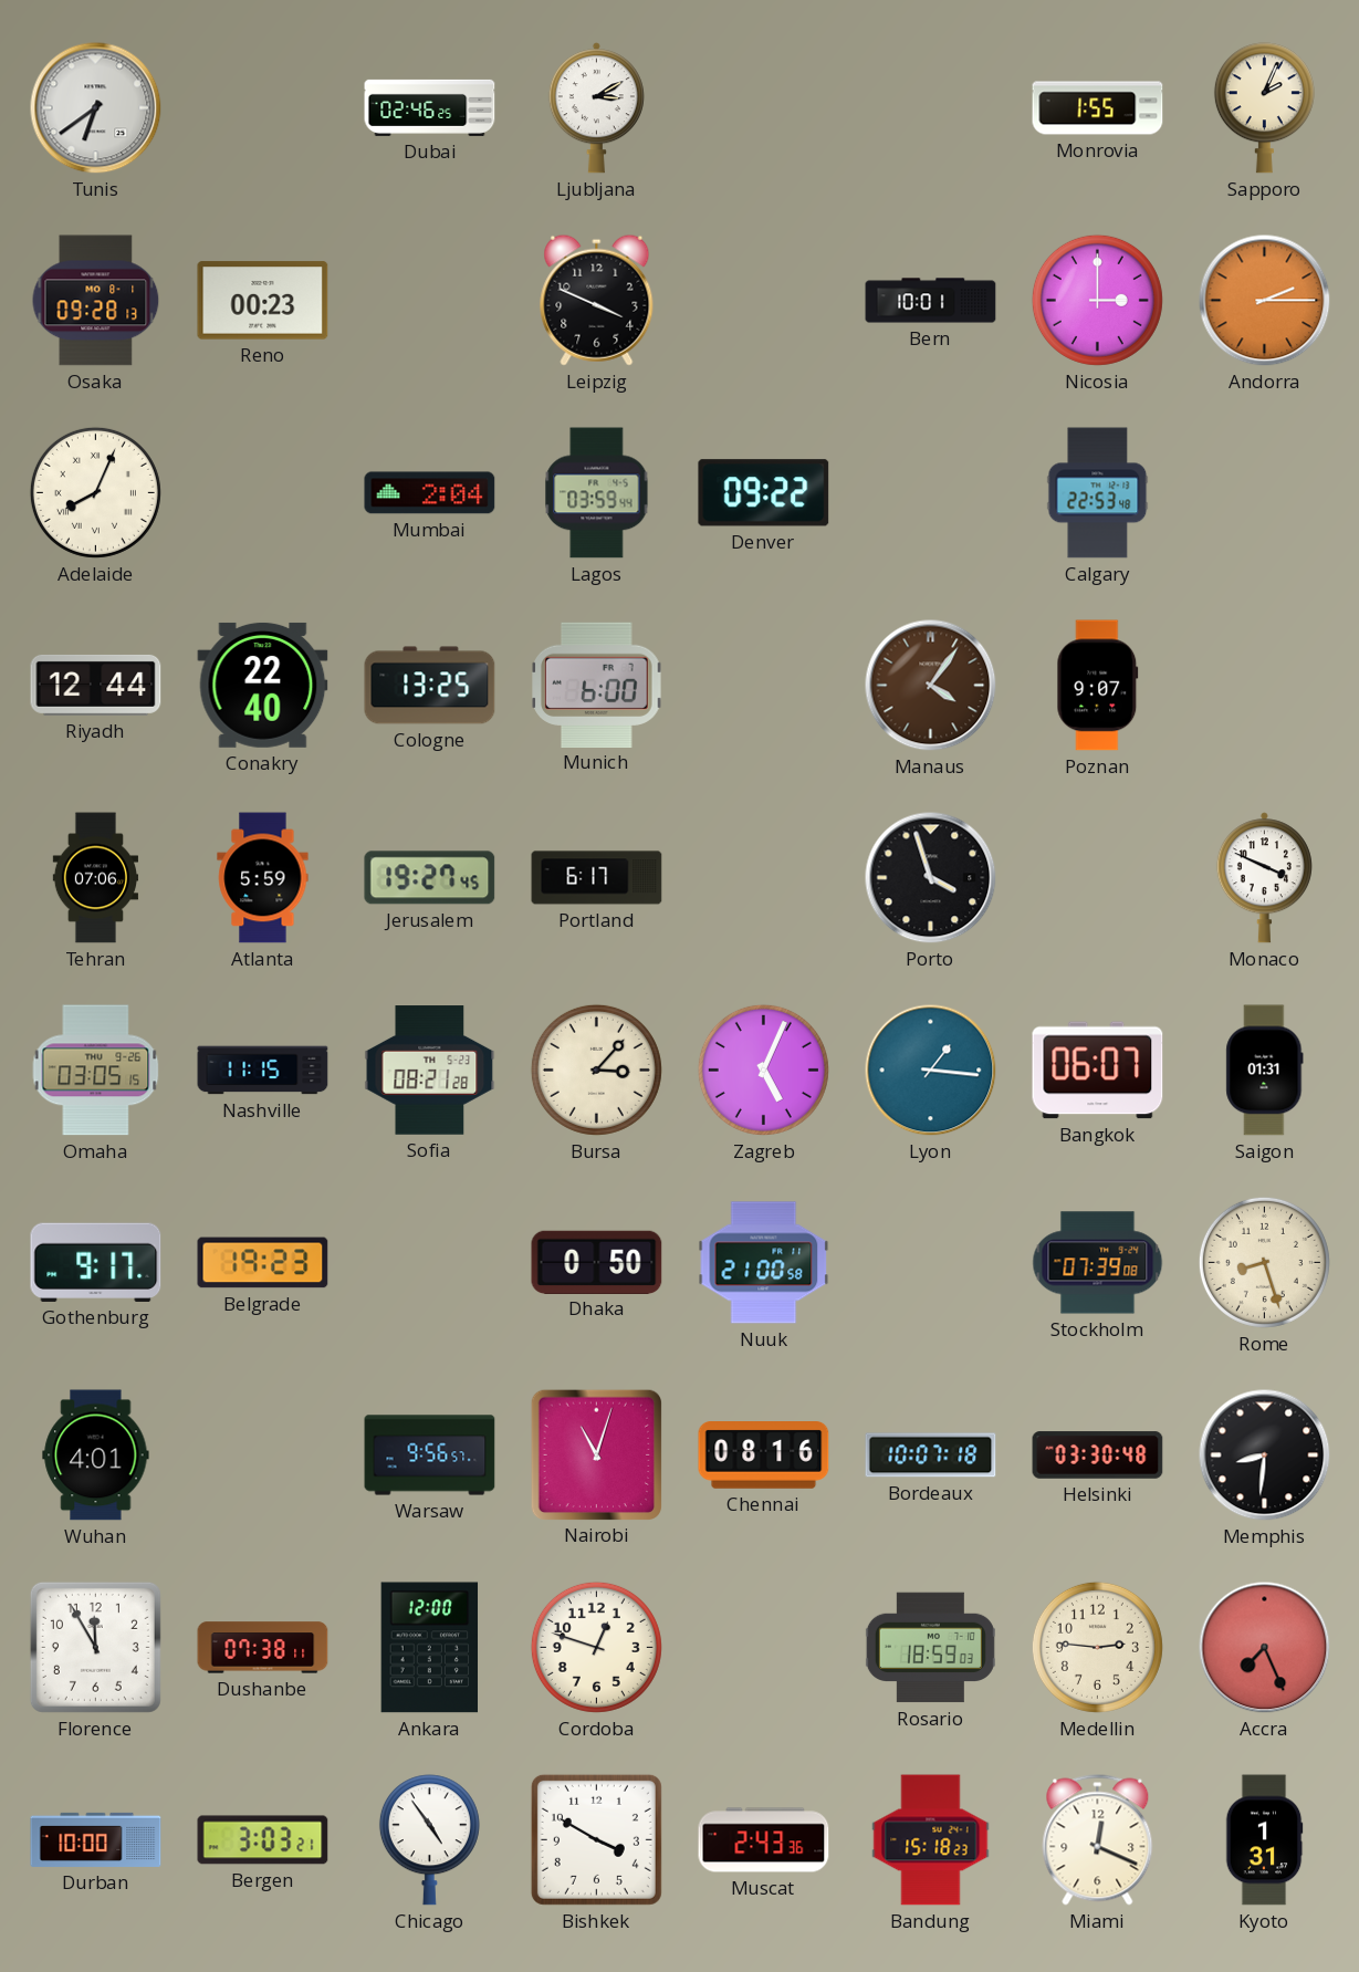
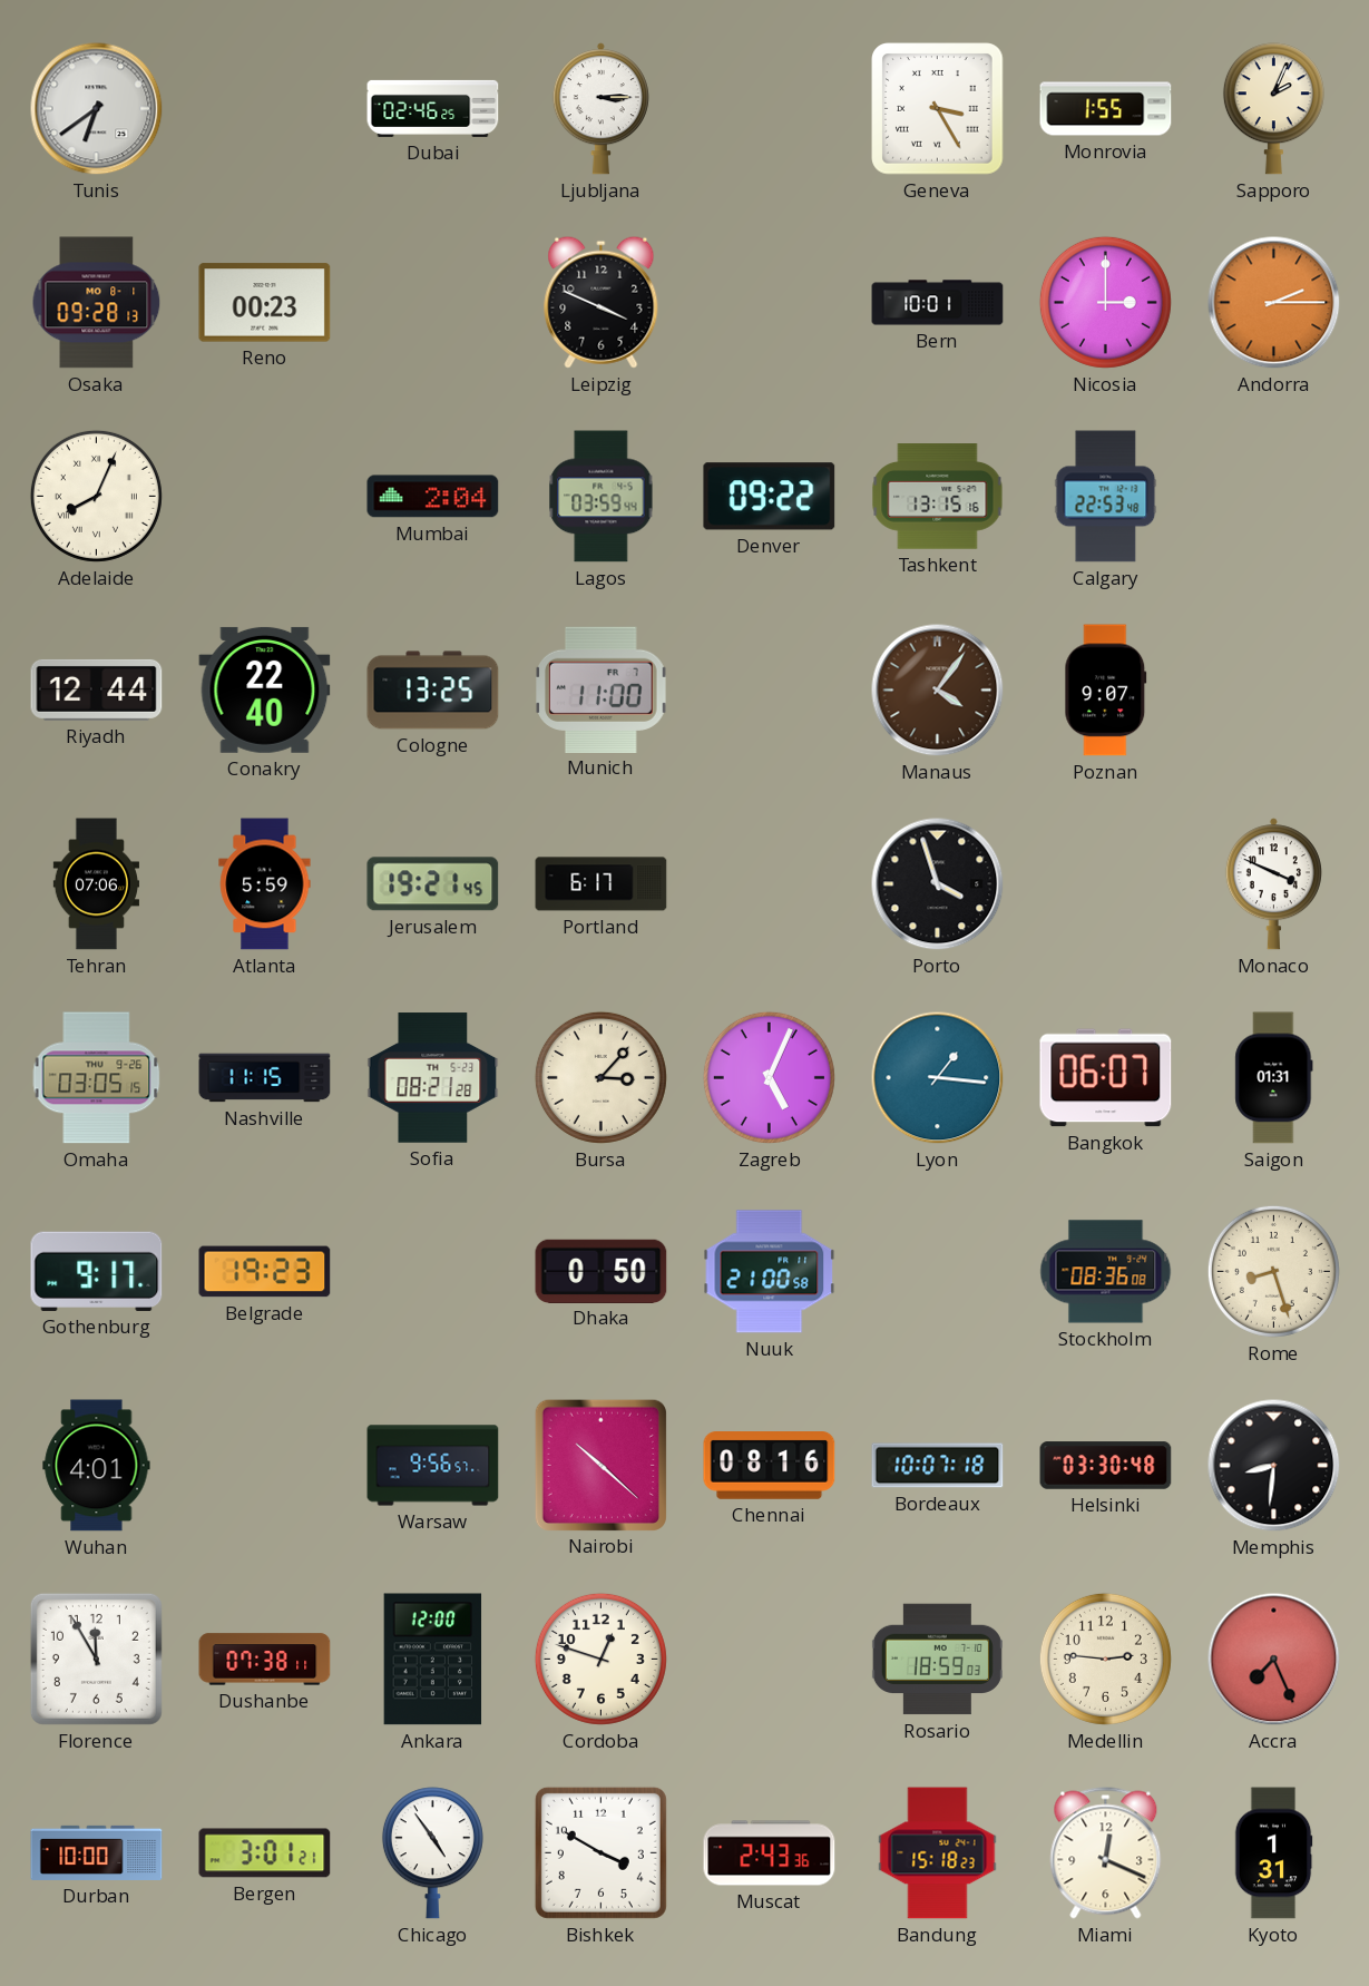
Ljubljana: 3:10 -> 3:15 (600, 109)
Geneva: none -> 3:25 (938, 109)
Tashkent: none -> 13:15 (938, 497)
Munich: 6:00 -> 11:00 (602, 689)
Jerusalem: 19:27 -> 19:21 (433, 884)
Stockholm: 07:39 -> 08:36 (1106, 1272)
Nairobi: 11:03 -> 10:22 (600, 1465)
Bergen: 3:03 -> 3:01 (265, 1853)
